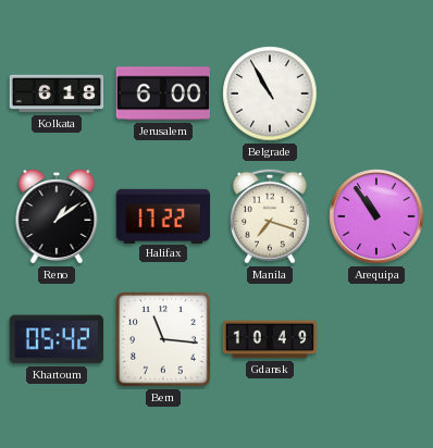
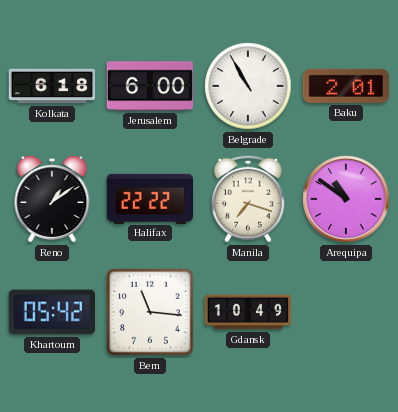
Baku: none -> 2:01 (345, 86)
Halifax: 17:22 -> 22:22 (150, 198)
Arequipa: 10:54 -> 10:51 (346, 199)
